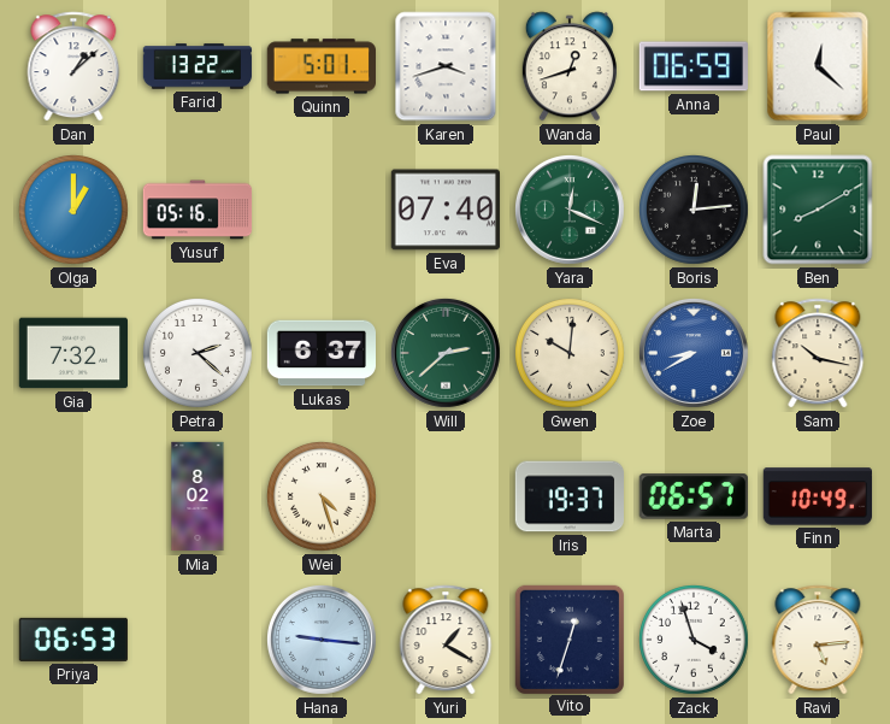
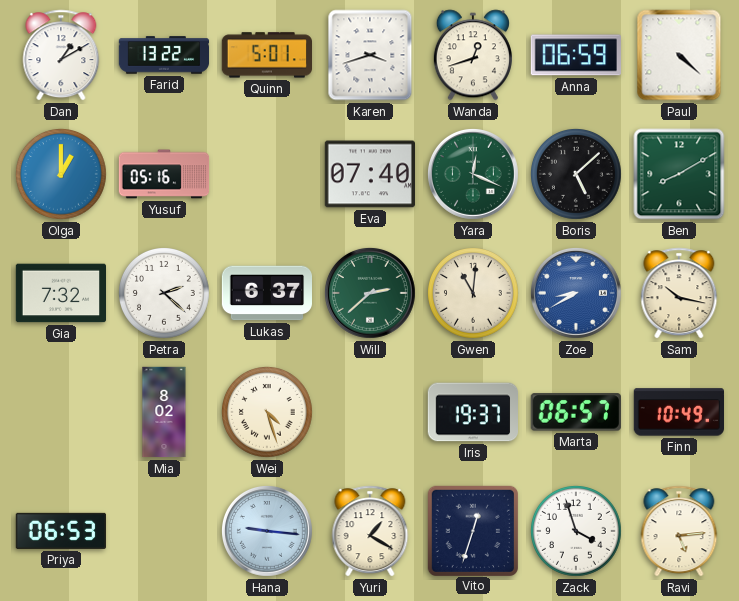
Dan: 1:08 -> 1:10 (61, 55)
Paul: 12:22 -> 4:22 (679, 55)
Boris: 12:14 -> 5:08 (577, 175)
Gwen: 10:01 -> 11:01 (474, 294)
